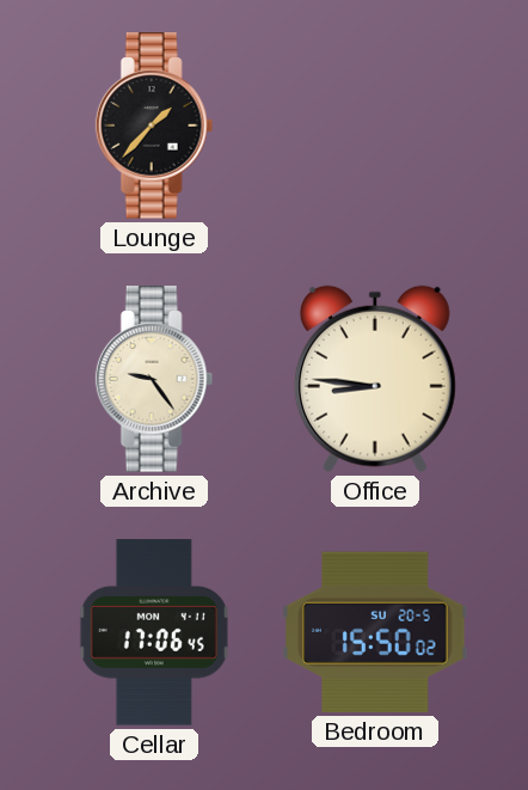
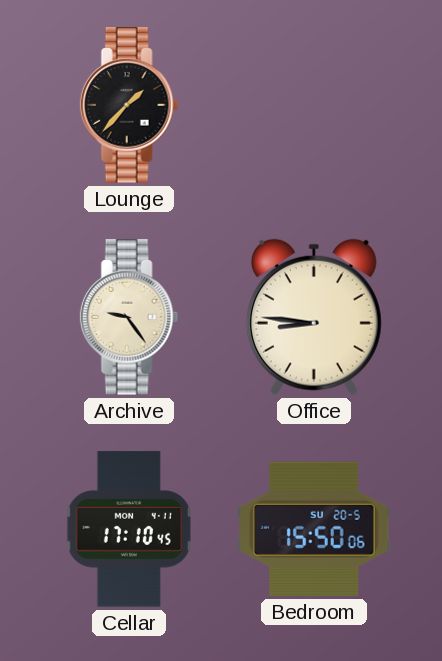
Cellar: 17:06 -> 17:10 (129, 529)
Bedroom: 15:50:02 -> 15:50:06 (314, 529)
